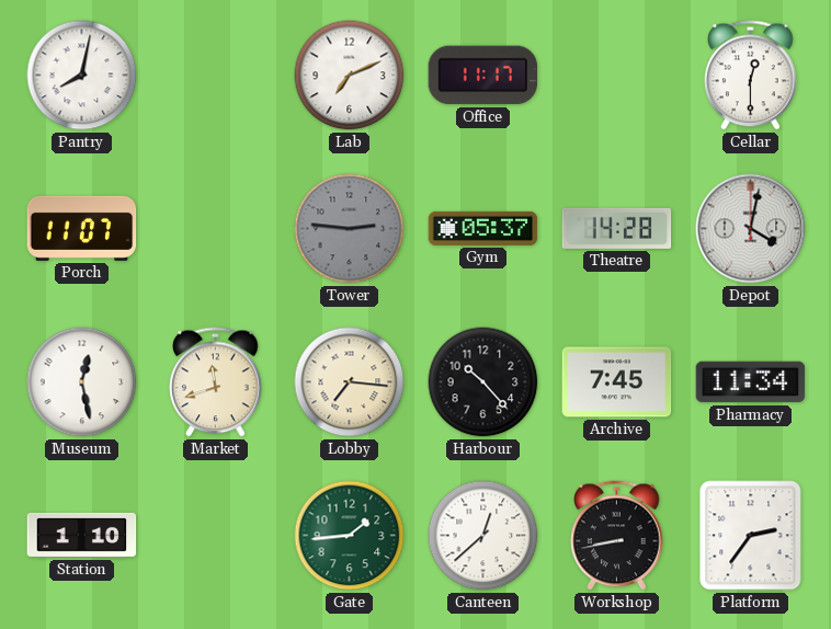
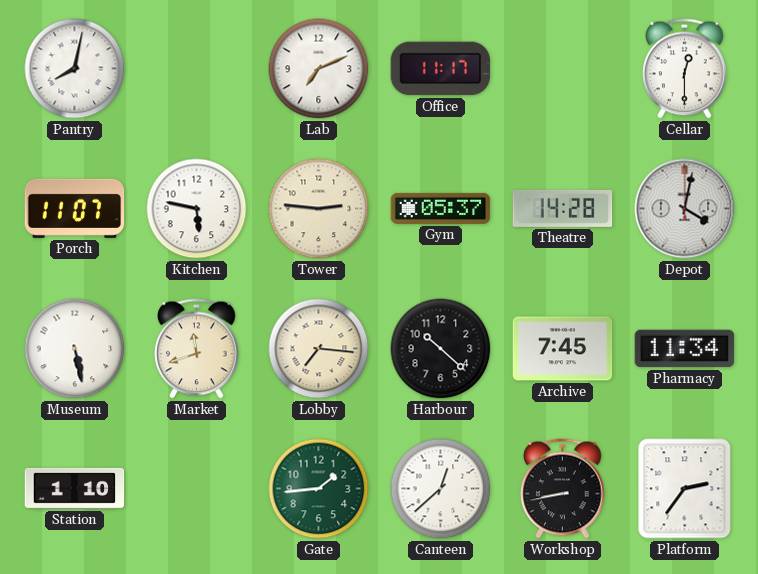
Kitchen: none -> 5:47 (197, 209)
Tower dial: grey -> cream (319, 209)
Museum: 12:28 -> 5:28 (75, 349)
Harbour: 10:23 -> 10:22 (441, 349)
